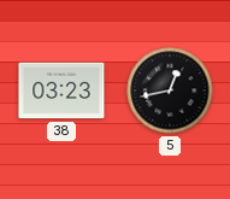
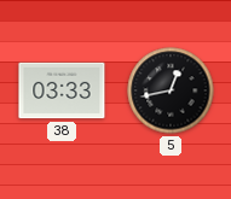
38: 03:23 -> 03:33 (62, 90)
